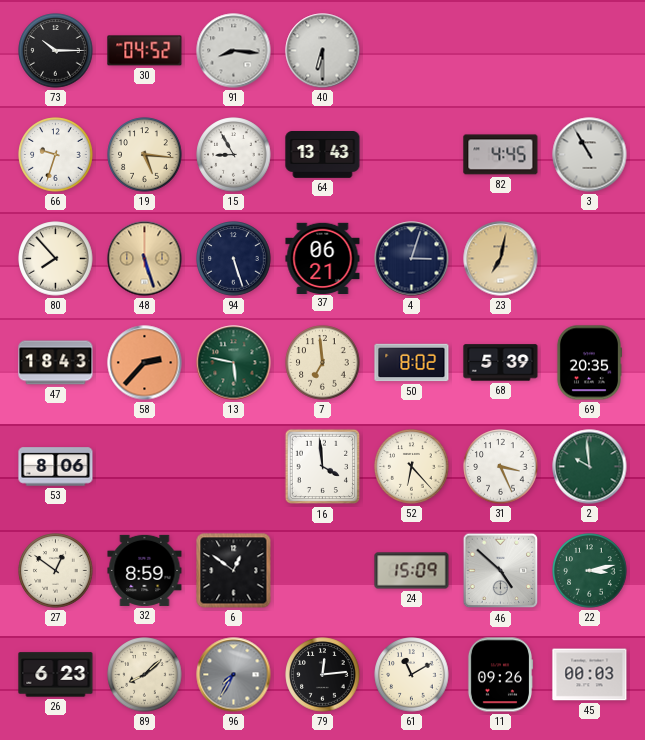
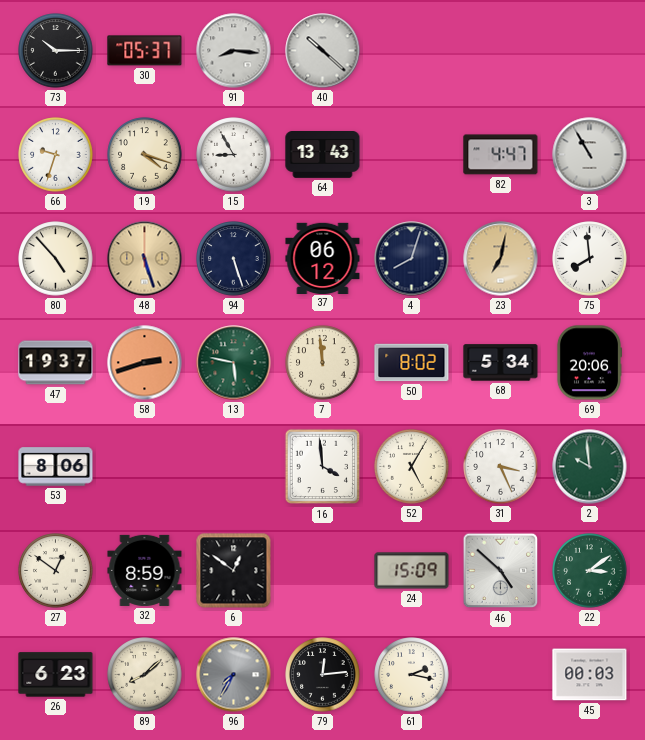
30: 04:52 -> 05:37 (145, 51)
40: 6:30 -> 10:22 (323, 51)
19: 5:16 -> 4:18 (145, 155)
82: 4:45 -> 4:47 (501, 155)
80: 7:53 -> 4:53 (56, 259)
37: 06:21 -> 06:12 (323, 258)
4: 3:03 -> 8:03 (412, 259)
75: none -> 7:59 (590, 259)
47: 18:43 -> 19:37 (56, 363)
58: 2:37 -> 2:42 (145, 363)
7: 6:59 -> 11:59 (323, 363)
68: 5:39 -> 5:34 (501, 363)
69: 20:35 -> 20:06 (588, 363)
52: 6:23 -> 5:05 (412, 467)
22: 3:13 -> 3:09 (590, 571)
61: 11:10 -> 2:17 (412, 675)
11: 09:26 -> none (500, 675)
